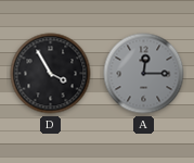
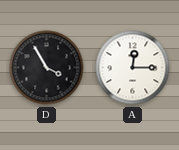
A dial: grey -> white (133, 68)
